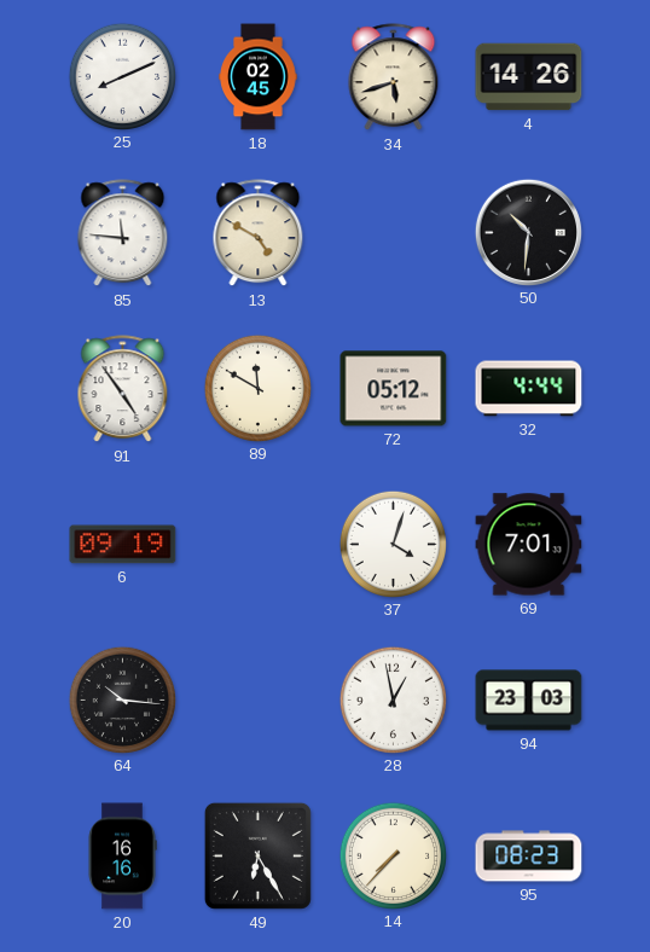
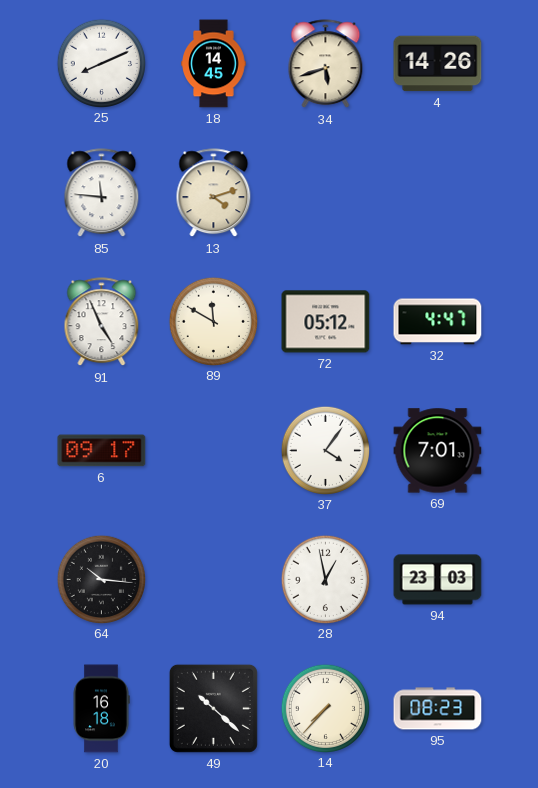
18: 02:45 -> 14:45 (214, 64)
13: 4:50 -> 4:12 (214, 193)
50: 10:31 -> none (528, 232)
91: 4:54 -> 4:56 (102, 322)
32: 4:44 -> 4:47 (438, 322)
6: 09:19 -> 09:17 (102, 451)
37: 4:03 -> 4:06 (325, 450)
20: 16:16 -> 16:18 (101, 709)
49: 6:25 -> 10:22 (213, 708)
